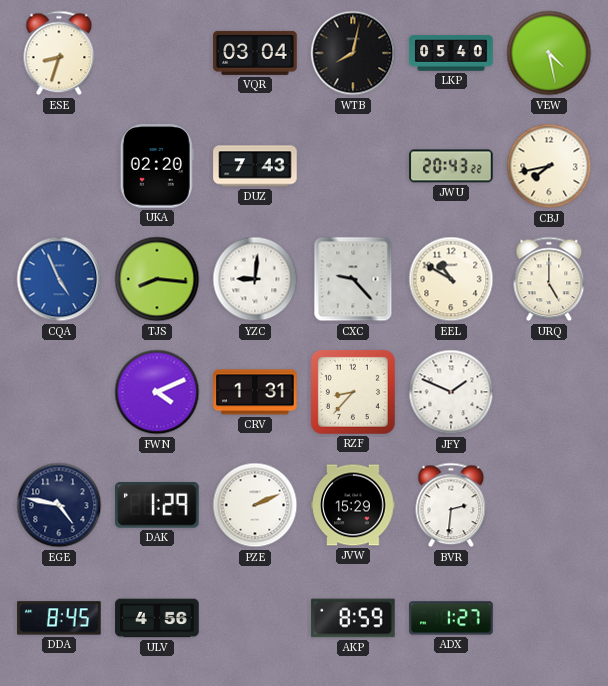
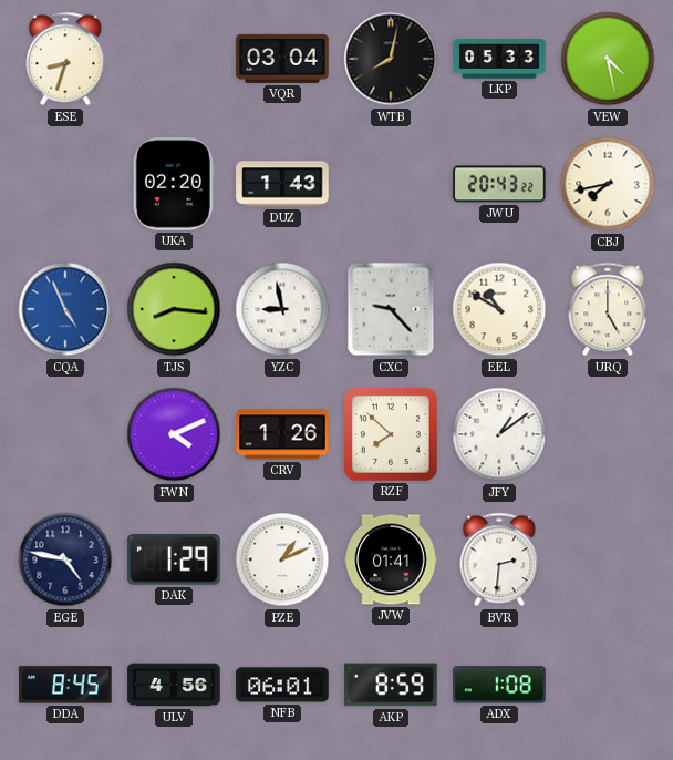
LKP: 05:40 -> 05:33 (499, 59)
DUZ: 7:43 -> 1:43 (282, 184)
YZC: 9:01 -> 8:58 (282, 309)
CRV: 1:31 -> 1:26 (282, 434)
RZF: 8:37 -> 7:52 (391, 434)
JFY: 1:49 -> 1:09 (499, 434)
PZE: 2:11 -> 1:11 (282, 559)
JVW: 15:29 -> 01:41 (391, 559)
NFB: none -> 06:01 (282, 685)
ADX: 1:27 -> 1:08 (499, 685)
